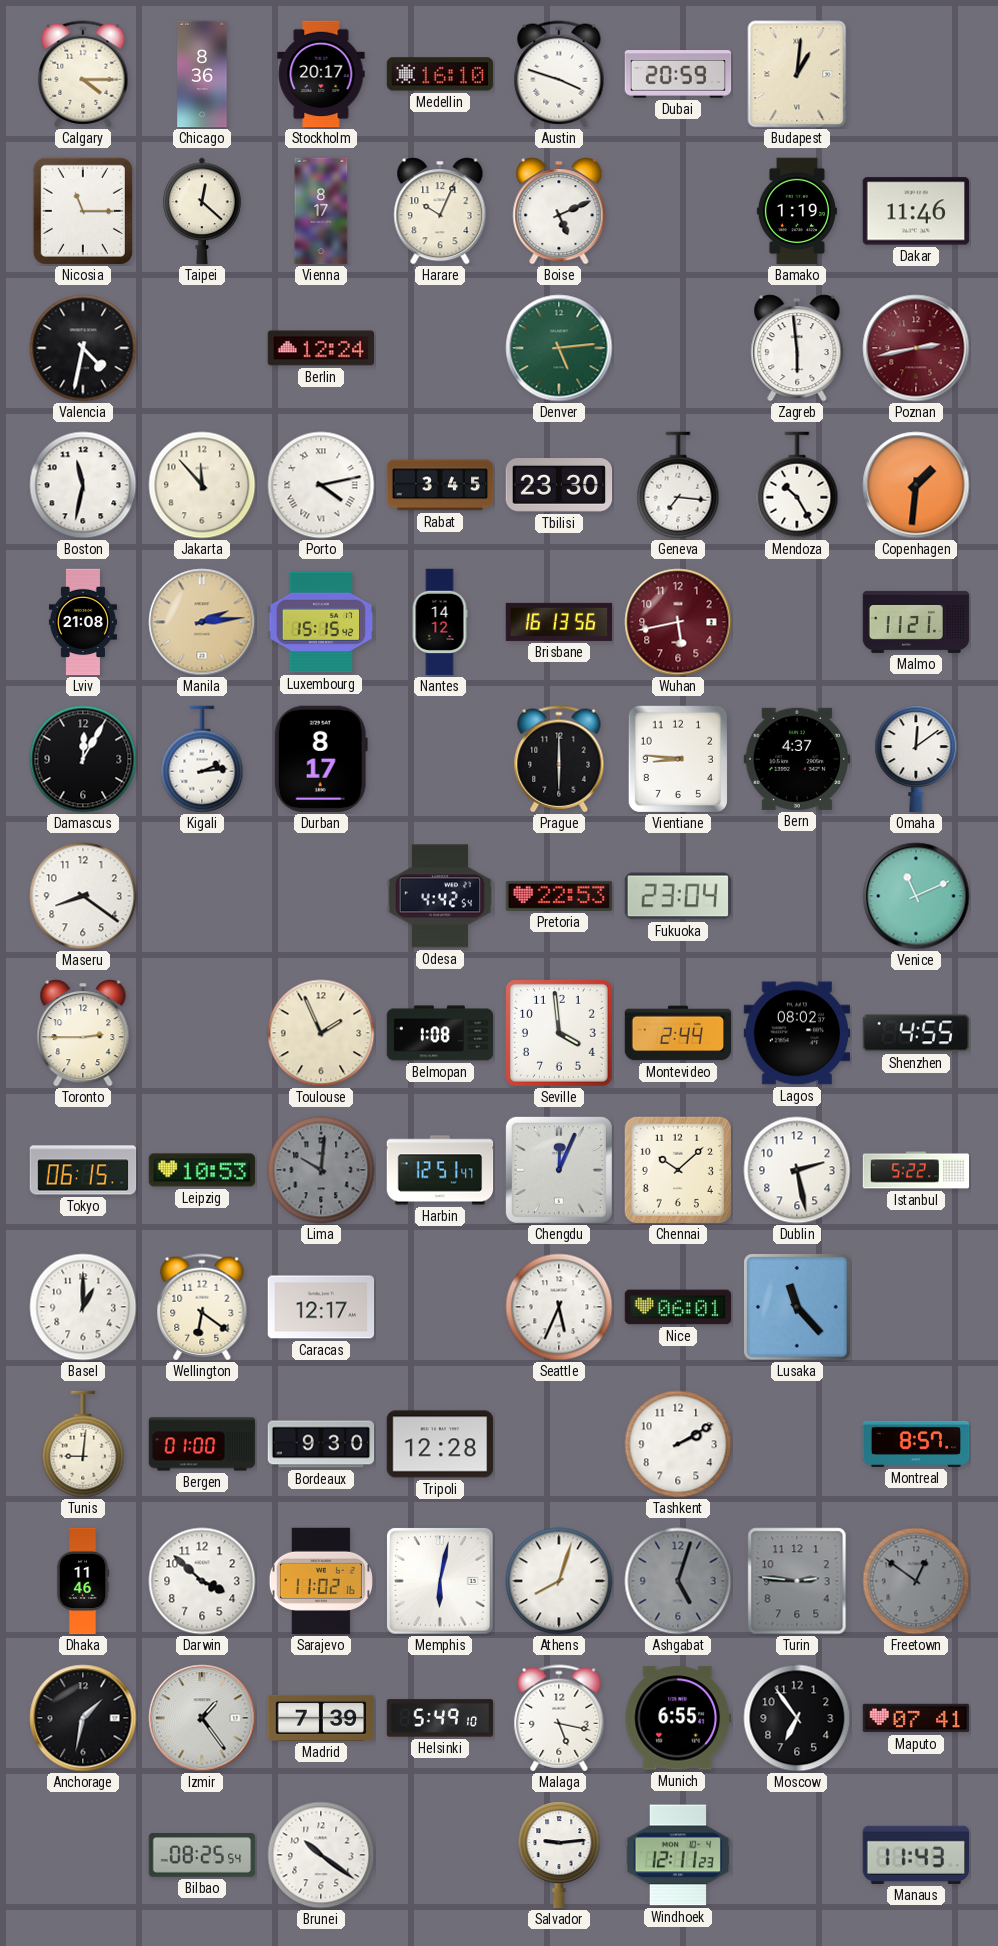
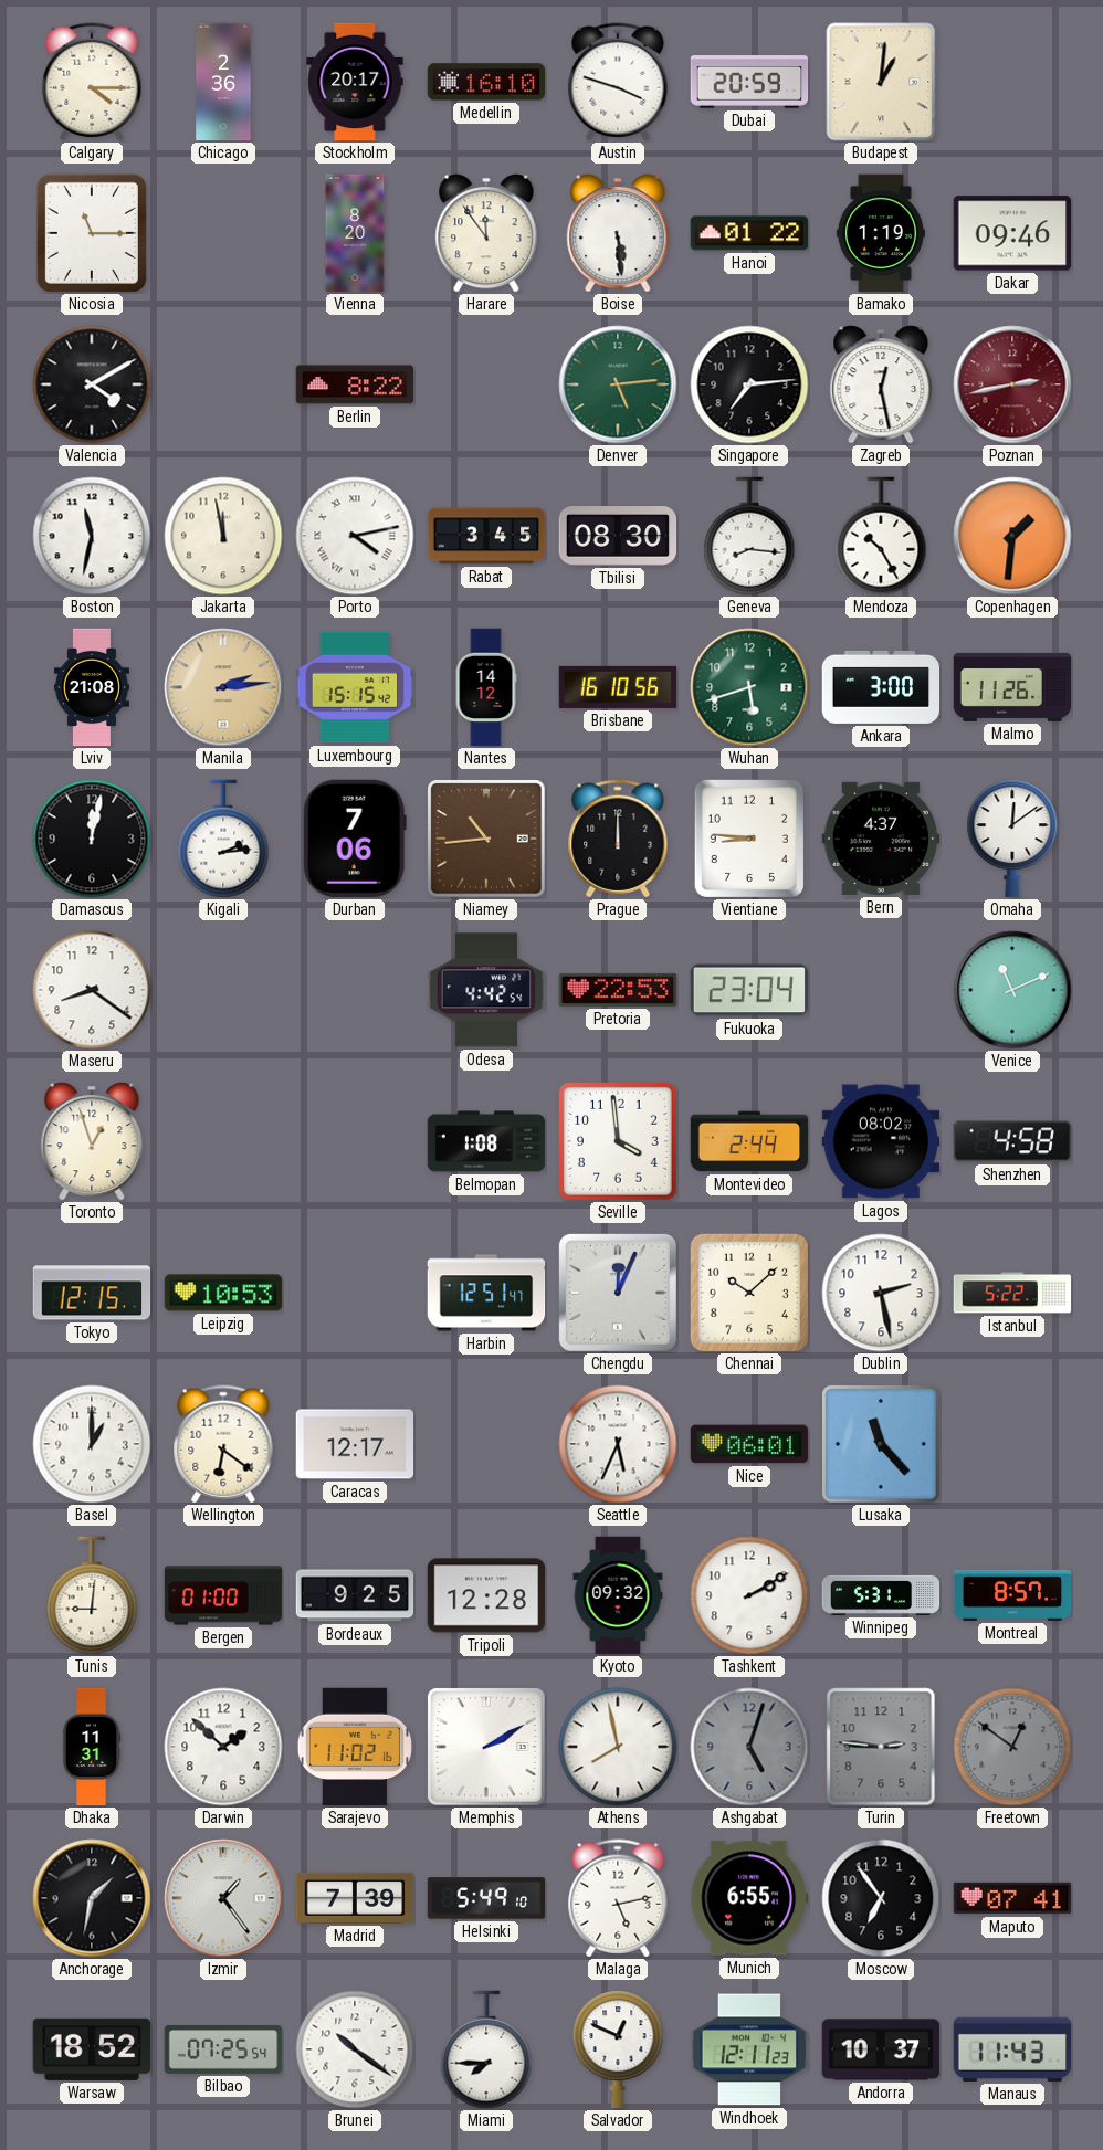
Chicago: 8:36 -> 2:36 (223, 82)
Taipei: 12:22 -> none (202, 211)
Vienna: 8:17 -> 8:20 (355, 233)
Harare: 10:04 -> 11:54 (486, 233)
Boise: 5:11 -> 5:29 (618, 233)
Hanoi: none -> 01:22 (749, 233)
Dakar: 11:46 -> 09:46 (1011, 233)
Valencia: 4:32 -> 4:10 (92, 384)
Berlin: 12:24 -> 8:22 (355, 384)
Singapore: none -> 7:14 (749, 384)
Zagreb: 5:59 -> 12:28 (881, 384)
Jakarta: 11:53 -> 11:58 (223, 536)
Tbilisi: 23:30 -> 08:30 (618, 537)
Geneva: 7:16 -> 8:16 (749, 536)
Brisbane: 16:13 -> 16:10 (618, 687)
Wuhan: 5:43 -> 5:42 (749, 687)
Wuhan dial: burgundy -> green (749, 687)
Ankara: none -> 3:00 (881, 687)
Malmo: 11:21 -> 11:26 (1012, 687)
Damascus: 12:05 -> 12:02 (92, 839)
Durban: 8:17 -> 7:06 (355, 839)
Niamey: none -> 10:44 (486, 839)
Prague: 6:00 -> 12:00 (618, 839)
Toronto: 2:45 -> 12:57 (92, 1141)
Toulouse: 1:56 -> none (321, 1033)
Shenzhen: 4:55 -> 4:58 (1012, 1141)
Tokyo: 06:15 -> 12:15 (92, 1293)
Lima: 10:01 -> none (321, 1170)
Bordeaux: 9:30 -> 9:25 (355, 1595)
Kyoto: none -> 09:32 (618, 1595)
Winnipeg: none -> 5:31 (881, 1595)
Dhaka: 11:46 -> 11:31 (92, 1747)
Darwin: 3:52 -> 1:52 (223, 1747)
Memphis: 6:02 -> 2:10 (486, 1747)
Athens: 8:03 -> 7:58 (618, 1747)
Malaga: 5:17 -> 5:13 (618, 1898)
Warsaw: none -> 18:52 (92, 2049)
Bilbao: 08:25 -> 07:25 (223, 2051)
Miami: none -> 7:45 (486, 2049)
Salvador: 9:14 -> 12:49 (618, 2049)
Andorra: none -> 10:37 (881, 2049)
